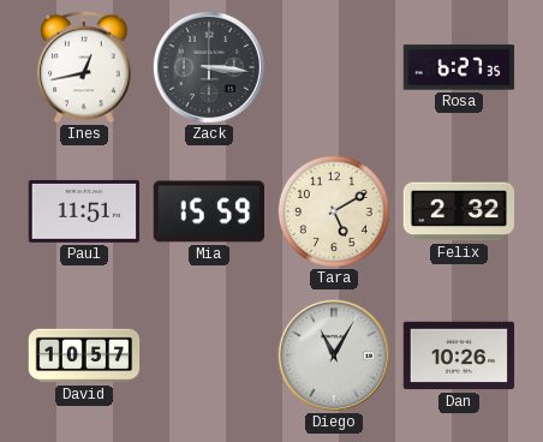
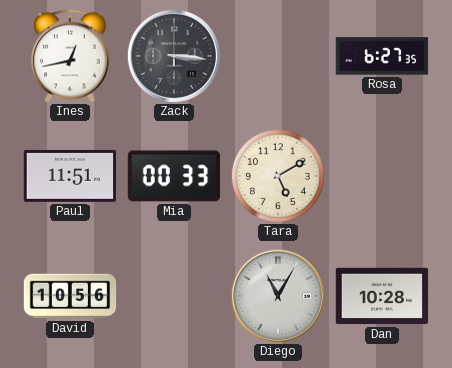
Mia: 15:59 -> 00:33 (174, 176)
Felix: 2:32 -> none (459, 211)
David: 10:57 -> 10:56 (70, 296)
Dan: 10:26 -> 10:28 (382, 296)
